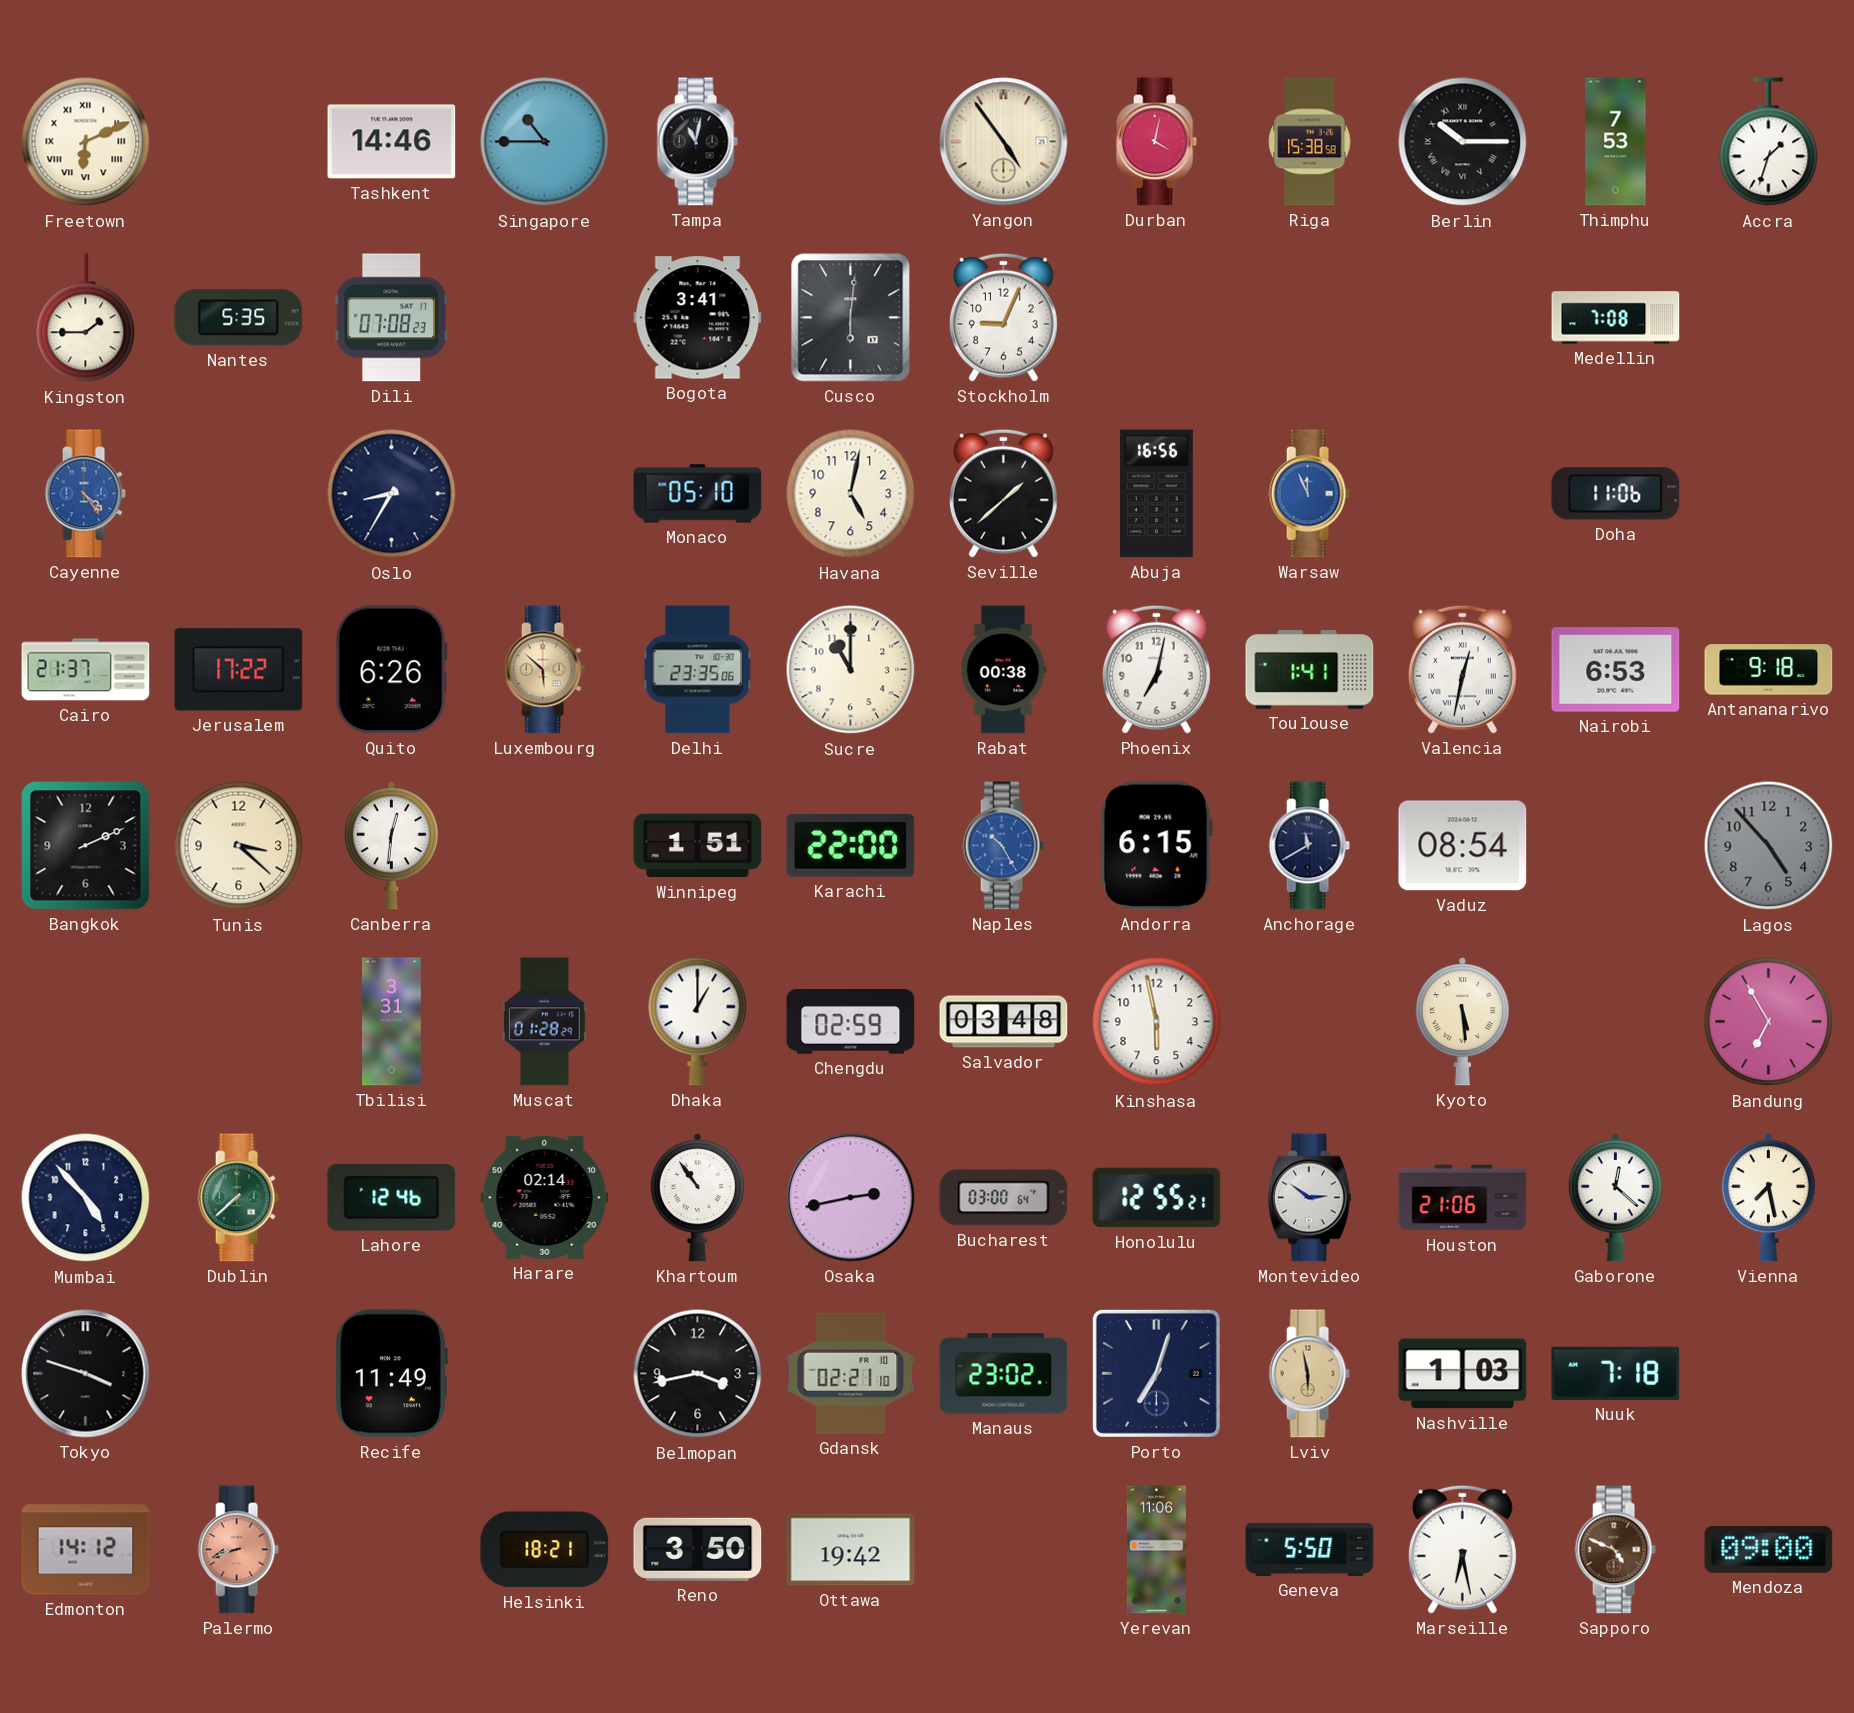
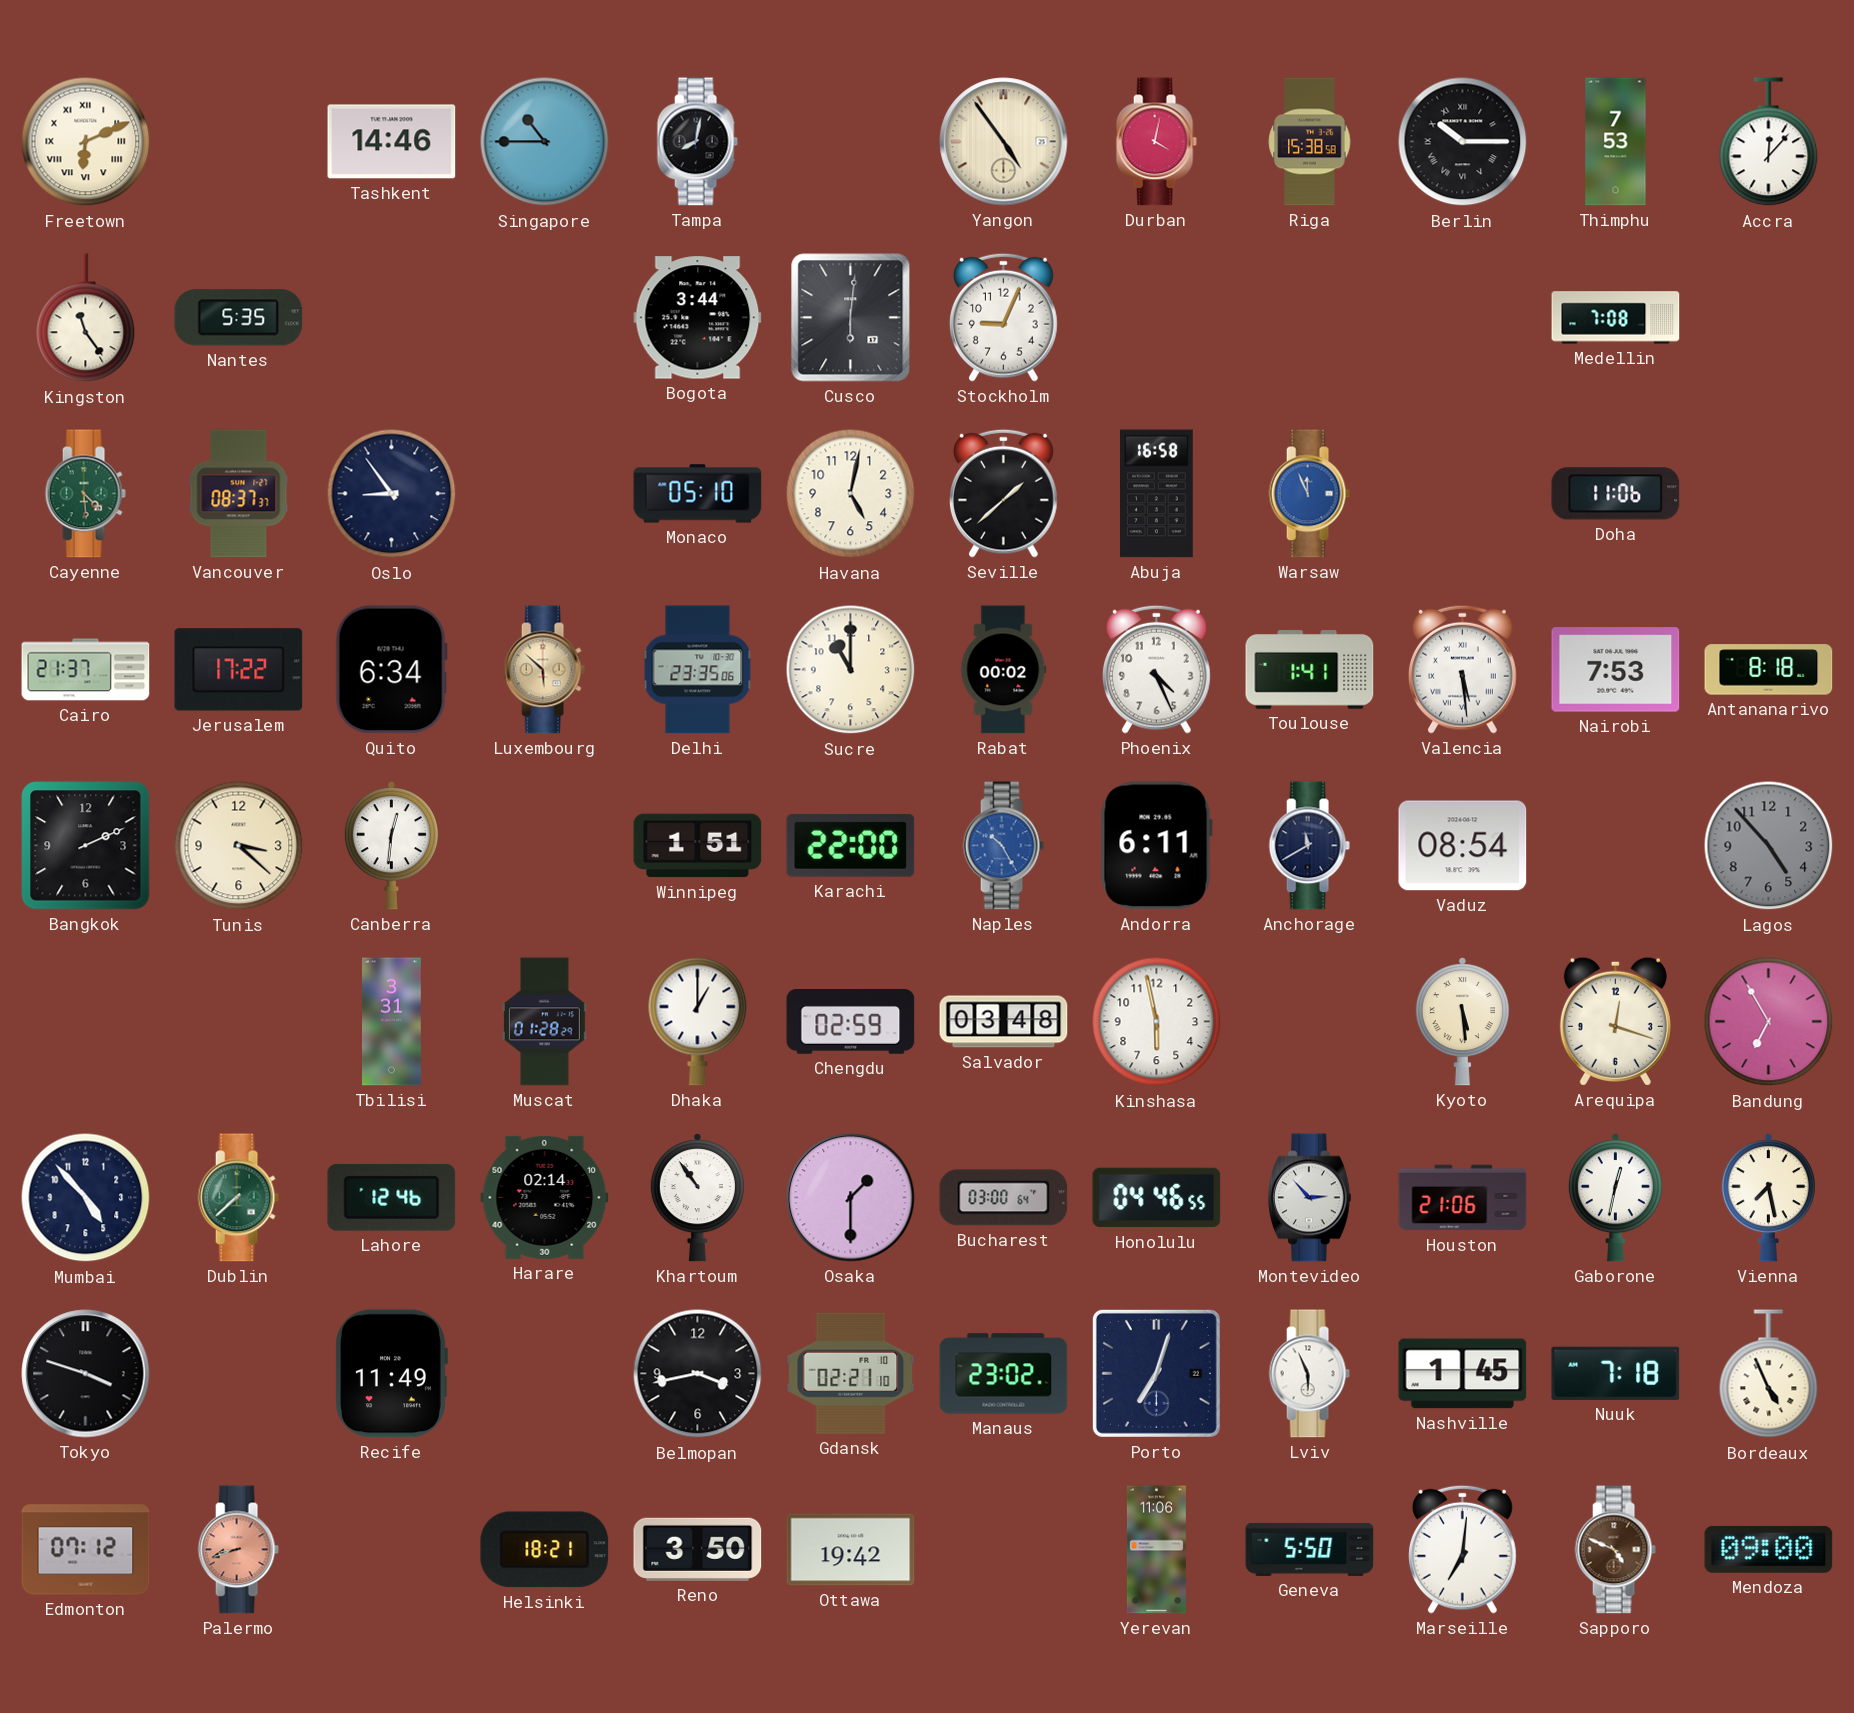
Tampa: 11:02 -> 8:02 (697, 142)
Accra: 1:33 -> 12:07 (1769, 142)
Kingston: 1:45 -> 11:24 (86, 318)
Dili: 07:08 -> none (391, 318)
Bogota: 3:41 -> 3:44 (698, 318)
Cayenne: 4:24 -> 4:29 (85, 494)
Cayenne dial: blue -> green (85, 494)
Vancouver: none -> 08:37 (239, 494)
Oslo: 8:35 -> 8:54 (392, 494)
Abuja: 16:56 -> 16:58 (1157, 494)
Quito: 6:26 -> 6:34 (391, 670)
Rabat: 00:38 -> 00:02 (1004, 670)
Phoenix: 7:02 -> 4:26 (1156, 669)
Valencia: 12:32 -> 5:29 (1462, 669)
Nairobi: 6:53 -> 7:53 (1616, 670)
Antananarivo: 9:18 -> 8:18 (1769, 670)
Andorra: 6:15 -> 6:11 (1156, 846)
Arequipa: none -> 12:18 (1615, 1021)
Osaka: 2:43 -> 1:30 (851, 1198)
Honolulu: 12:55 -> 04:46 (1157, 1198)
Montevideo: 2:51 -> 2:53 (1310, 1198)
Gaborone: 12:22 -> 12:32 (1615, 1198)
Lviv: 5:58 -> 5:56 (1309, 1374)
Lviv dial: champagne -> white (1309, 1374)
Nashville: 1:03 -> 1:45 (1463, 1374)
Bordeaux: none -> 4:56 (1769, 1374)
Edmonton: 14:12 -> 07:12 (86, 1550)
Marseille: 6:28 -> 7:01 (1462, 1549)
